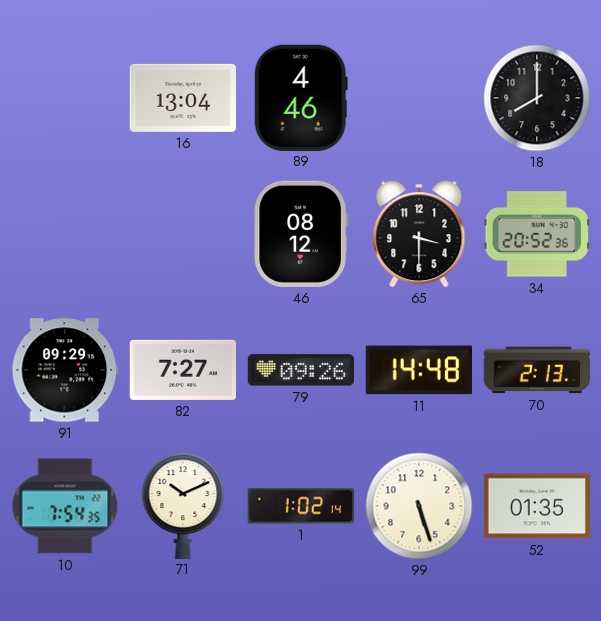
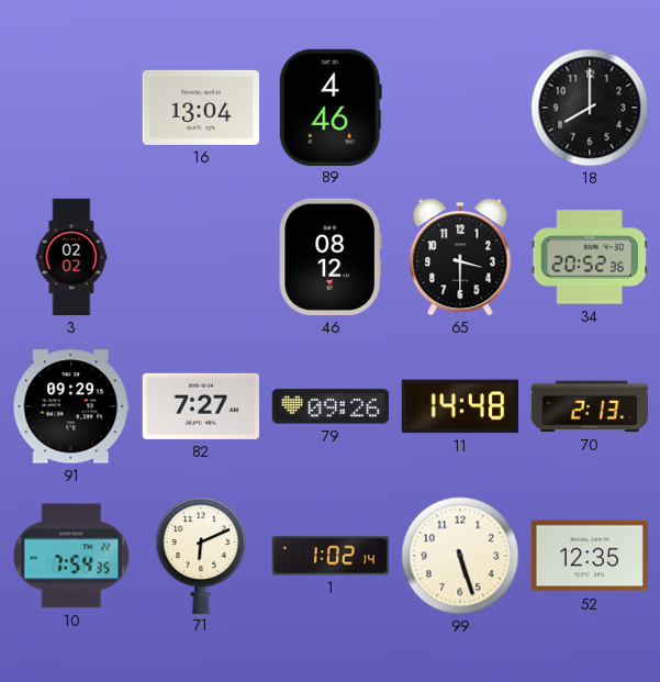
3: none -> 02:02 (71, 257)
71: 10:11 -> 6:11 (201, 555)
52: 01:35 -> 12:35 (589, 556)
